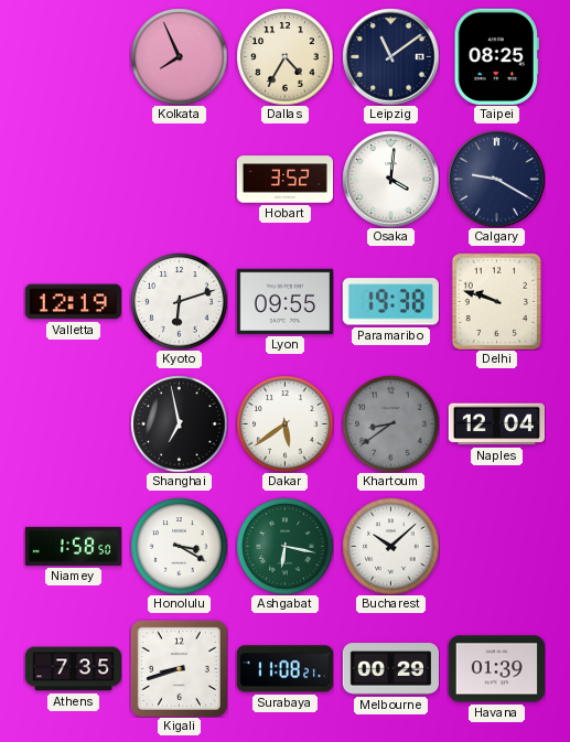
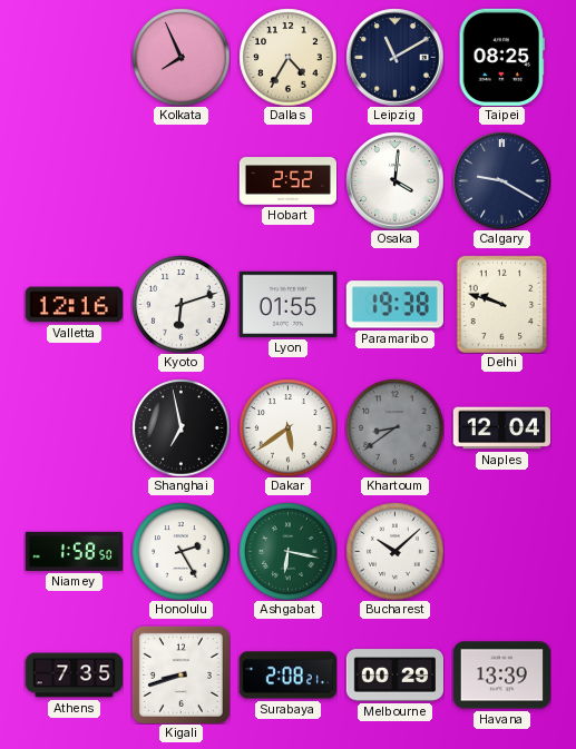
Leipzig: 11:09 -> 11:10 (394, 57)
Hobart: 3:52 -> 2:52 (287, 181)
Valletta: 12:19 -> 12:16 (74, 305)
Lyon: 09:55 -> 01:55 (287, 304)
Honolulu: 3:20 -> 2:25 (180, 551)
Surabaya: 11:08 -> 2:08 (287, 676)
Havana: 01:39 -> 13:39 (501, 676)
